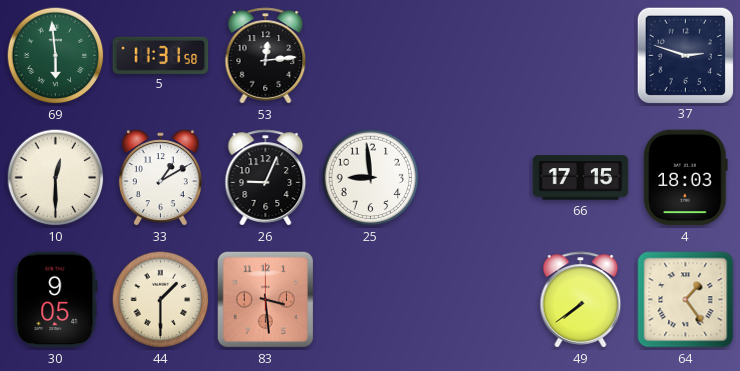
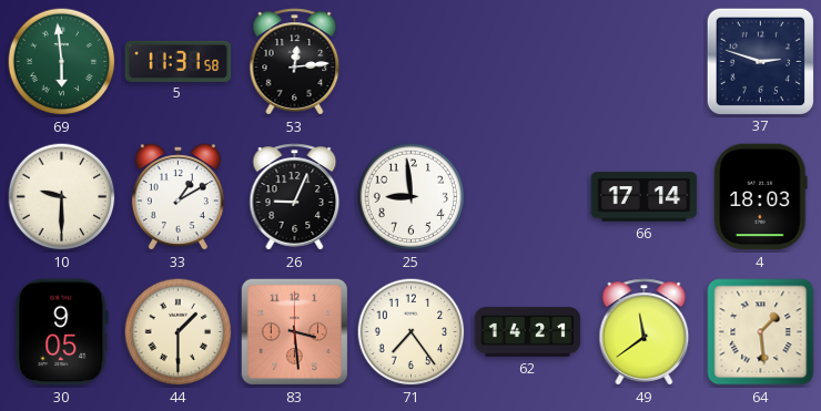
10: 12:30 -> 9:30 (62, 197)
66: 17:15 -> 17:14 (645, 197)
71: none -> 7:24 (412, 332)
62: none -> 14:21 (528, 332)
49: 7:39 -> 11:39 (645, 332)
64: 1:24 -> 1:29 (761, 332)
